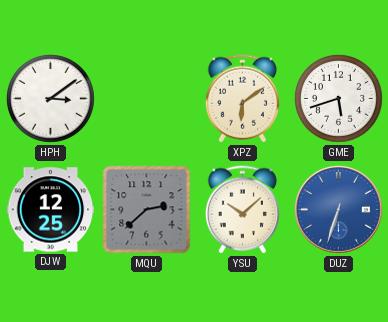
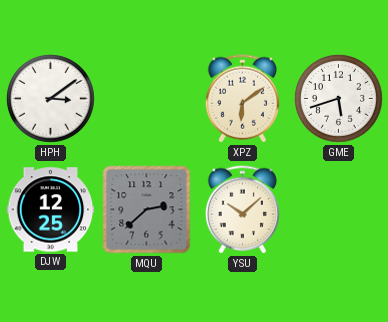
DUZ: 6:33 -> none (339, 210)
